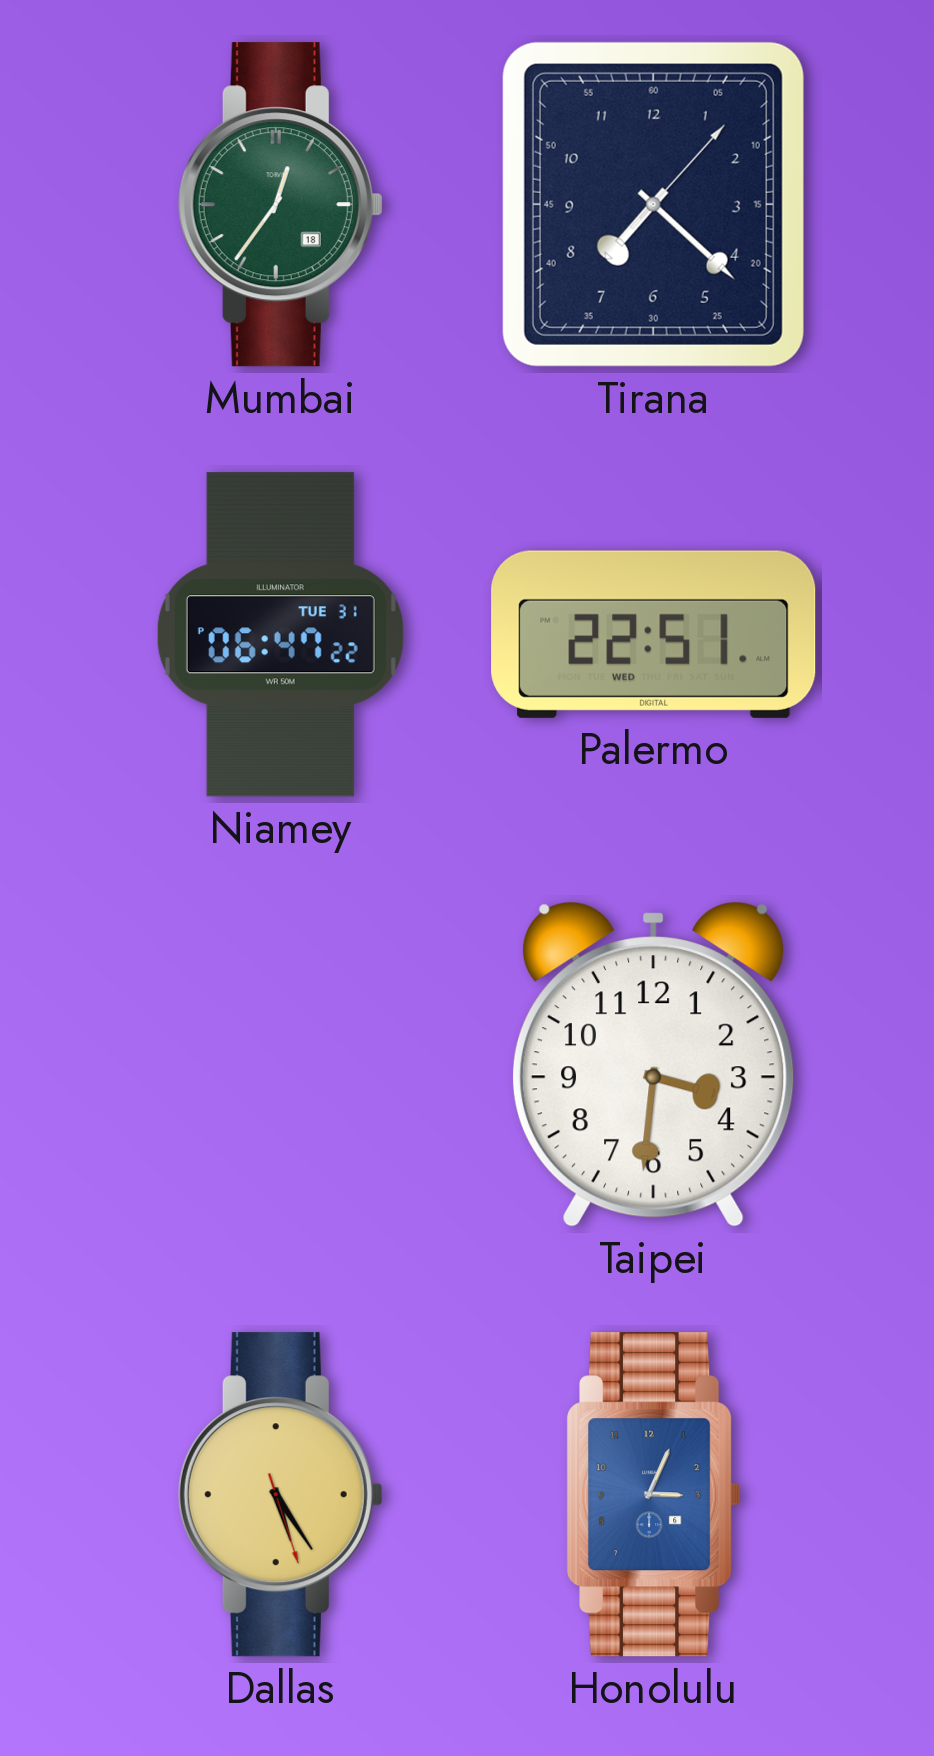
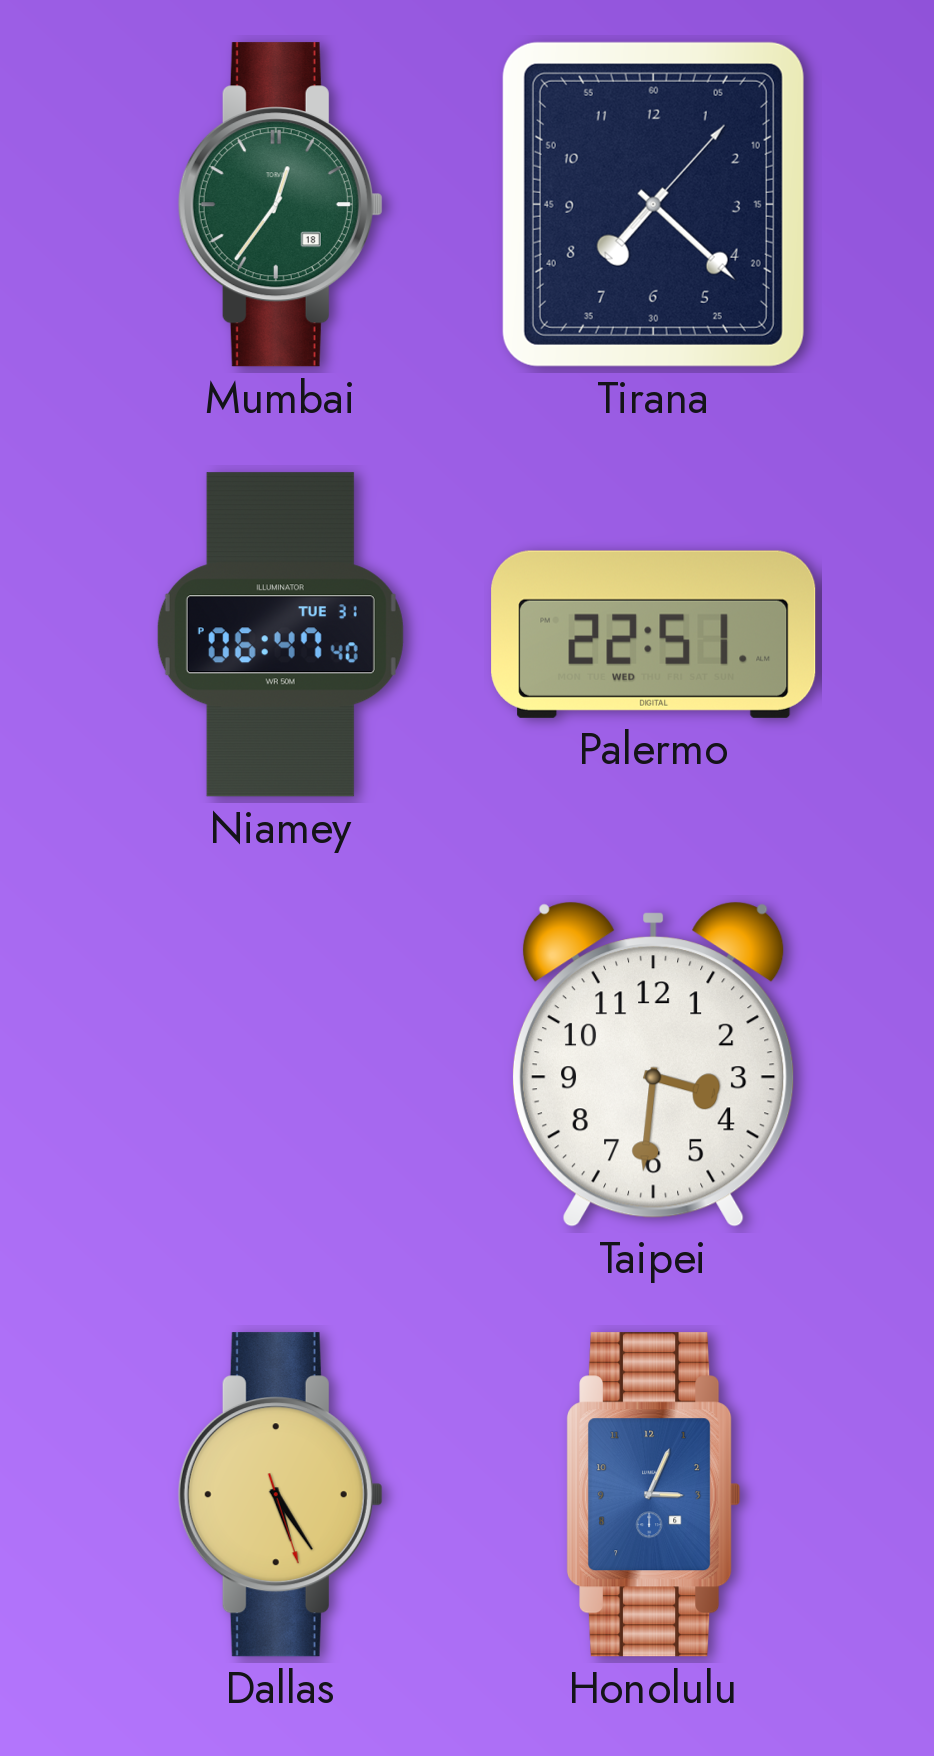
Niamey: 06:47:22 PM -> 06:47:40 PM (280, 635)
